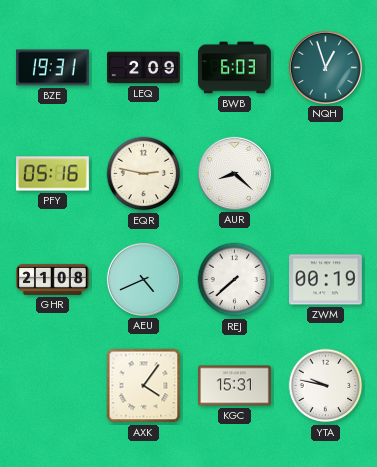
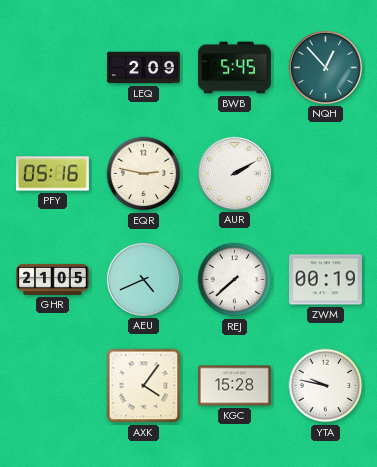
BZE: 19:31 -> none (53, 68)
BWB: 6:03 -> 5:45 (235, 68)
NQH: 12:57 -> 12:53 (325, 67)
AUR: 8:22 -> 2:10 (234, 173)
GHR: 21:08 -> 21:05 (53, 279)
KGC: 15:31 -> 15:28 (235, 386)
